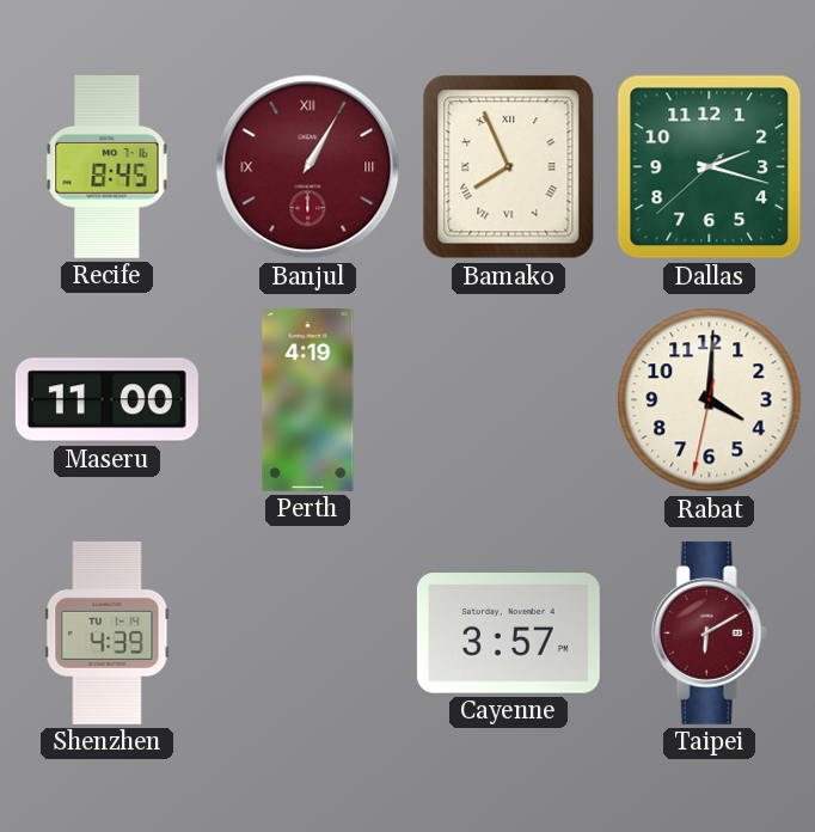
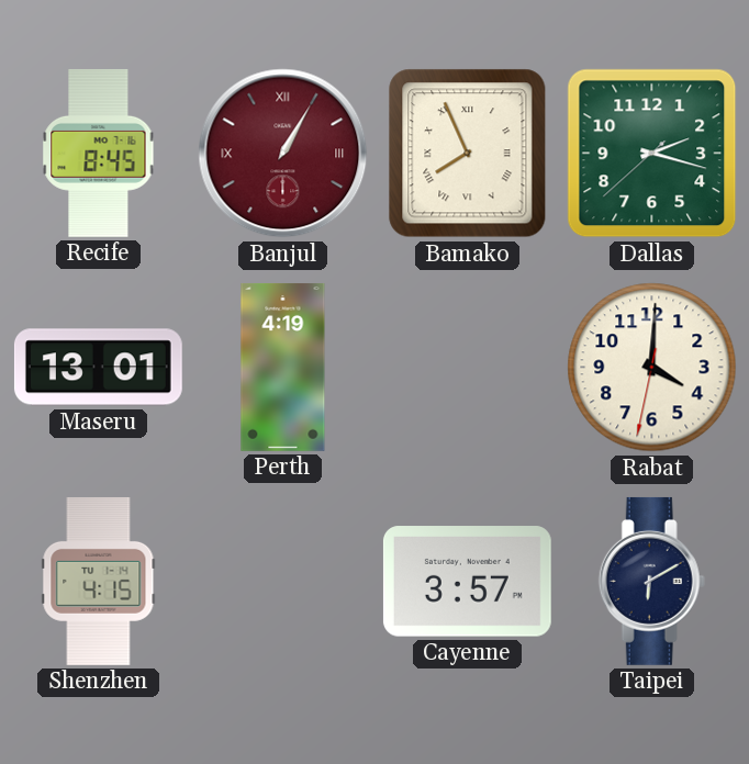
Maseru: 11:00 -> 13:01 (98, 368)
Shenzhen: 4:39 -> 4:15 (99, 581)
Taipei dial: burgundy -> navy (651, 581)
